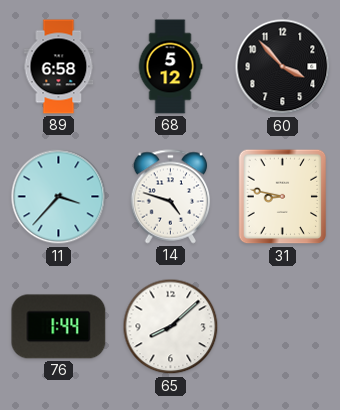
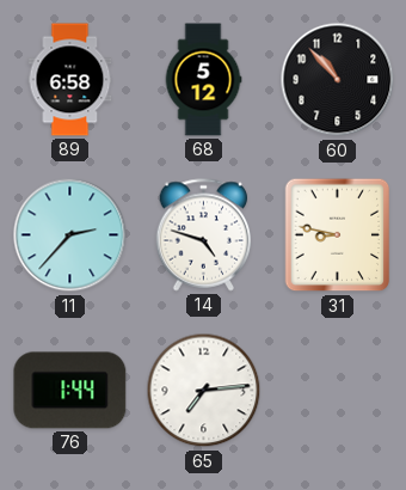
60: 3:53 -> 10:53 (338, 80)
11: 3:37 -> 2:37 (70, 235)
65: 8:08 -> 7:14 (204, 391)
